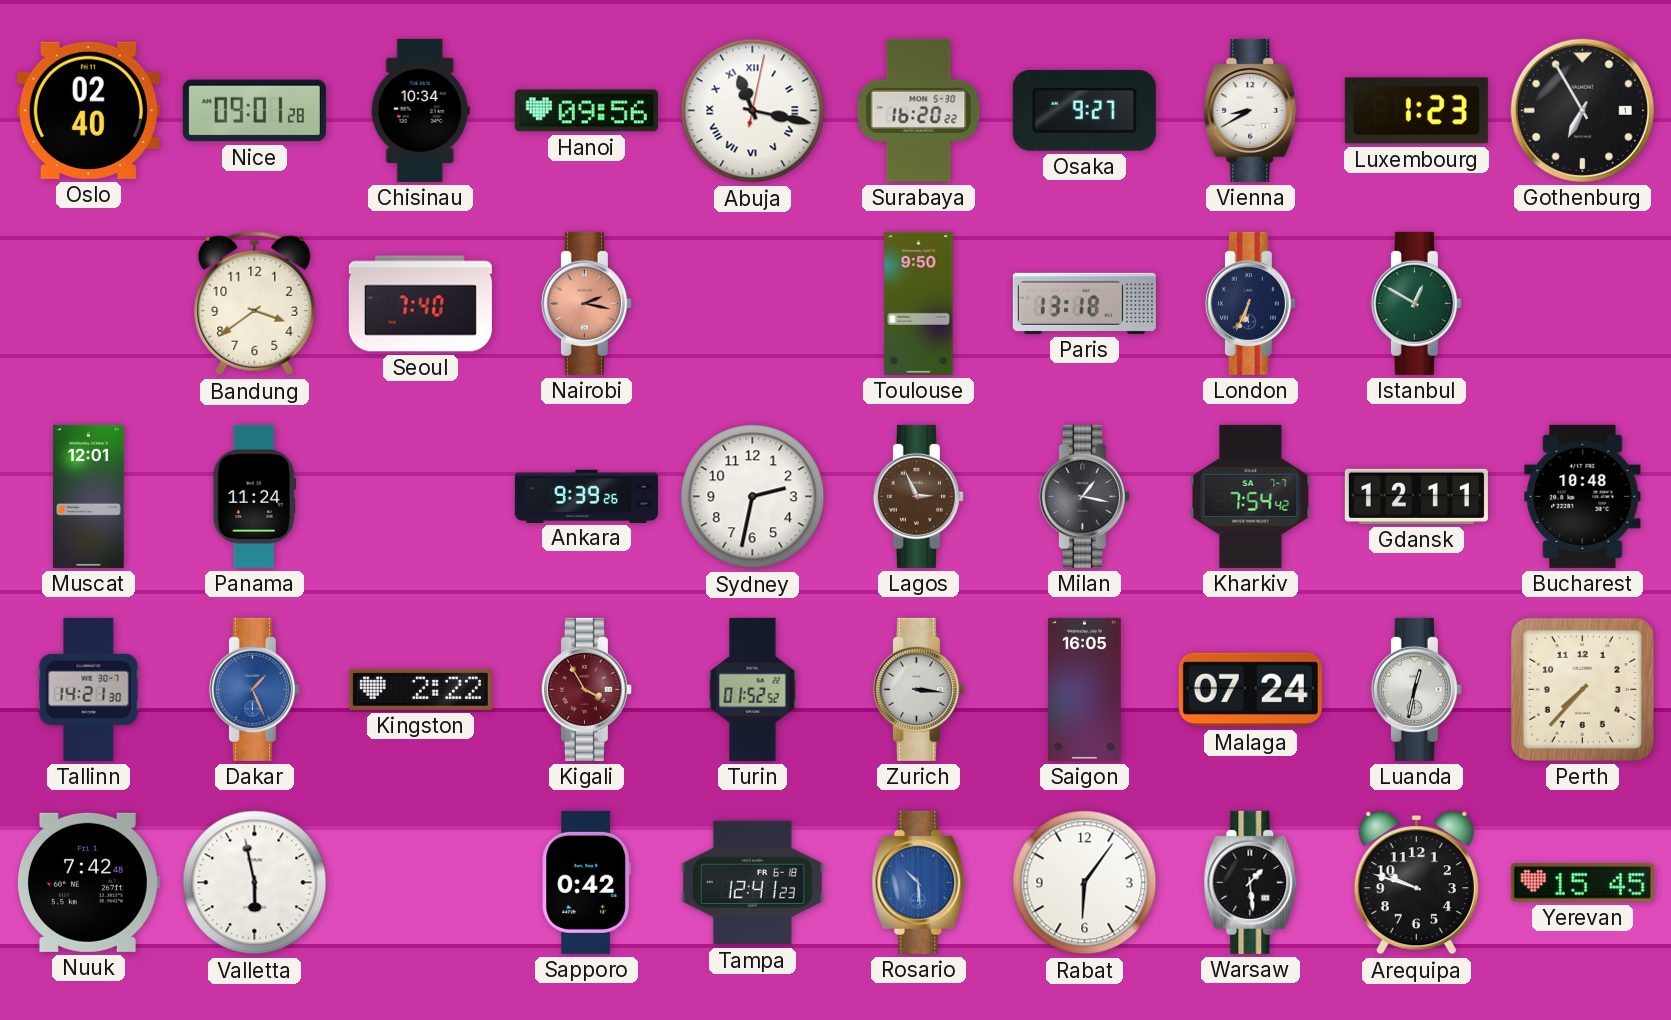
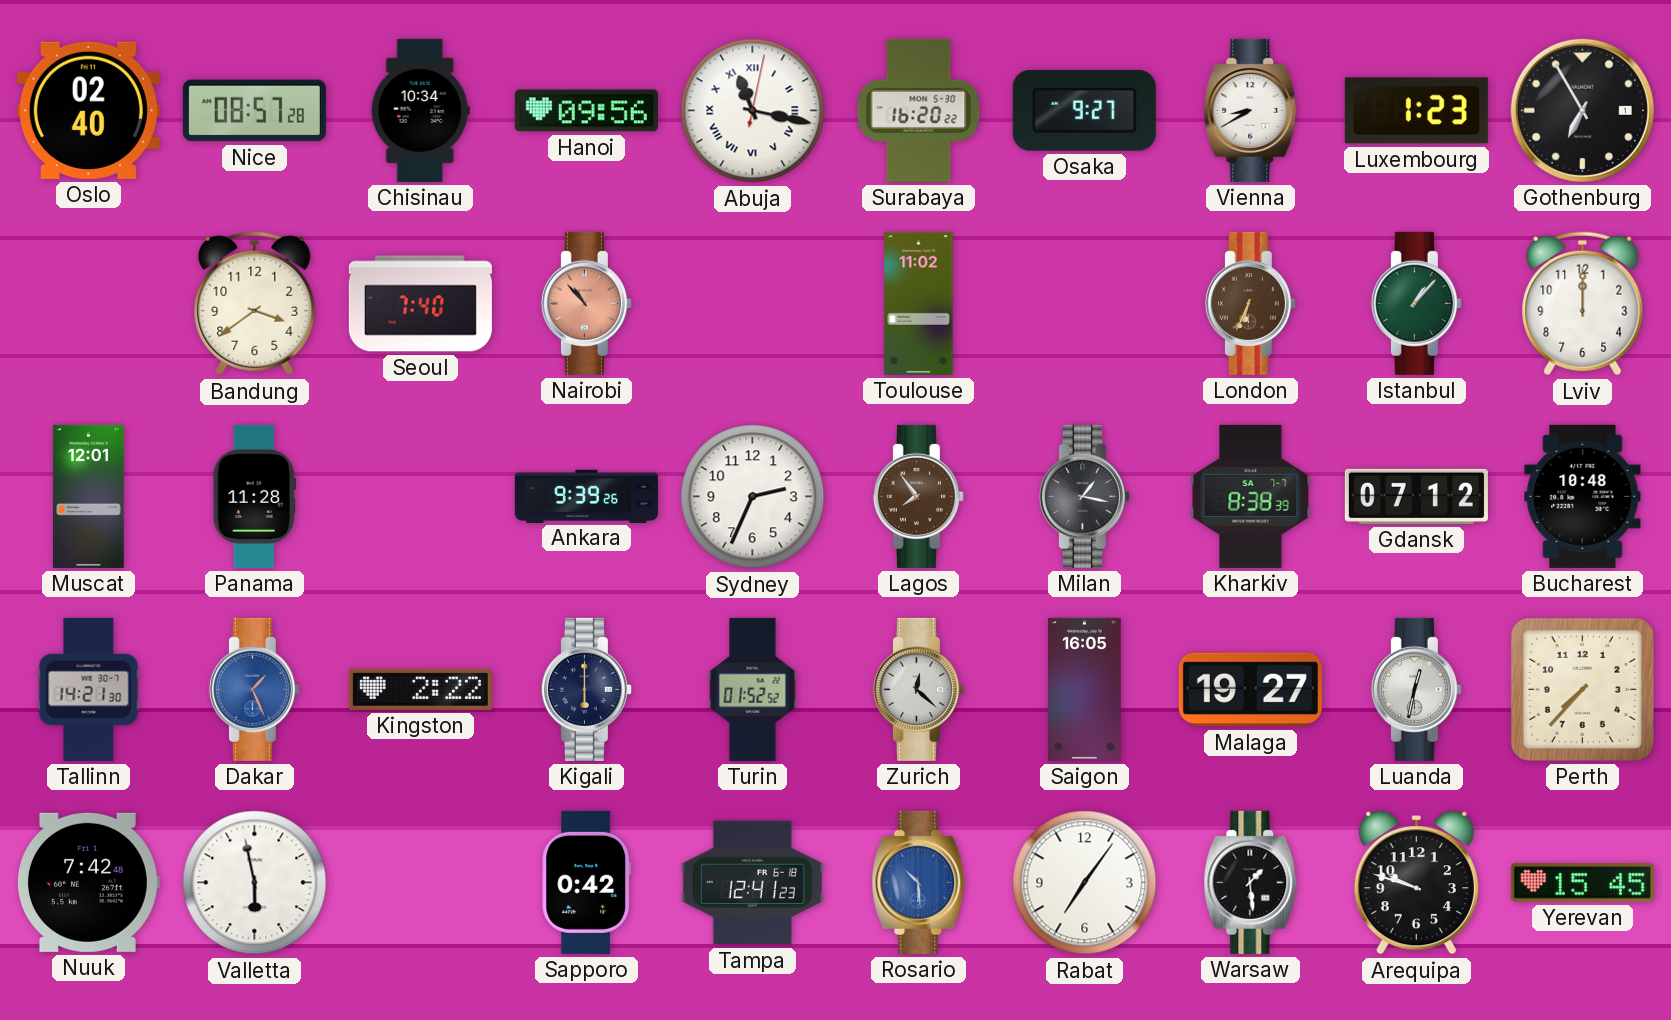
Nice: 09:01 -> 08:57 (254, 111)
Nairobi: 2:17 -> 10:53 (586, 303)
Toulouse: 9:50 -> 11:02 (919, 303)
Paris: 13:18 -> none (1084, 303)
London dial: navy -> brown (1250, 303)
Istanbul: 12:50 -> 1:07 (1416, 303)
Lviv: none -> 12:00 (1583, 304)
Panama: 11:24 -> 11:28 (254, 496)
Sydney: 2:32 -> 2:34 (753, 497)
Lagos: 2:56 -> 7:54 (918, 496)
Kharkiv: 7:54 -> 8:38 (1251, 496)
Gdansk: 12:11 -> 07:12 (1416, 496)
Kigali: 3:55 -> 6:00 (586, 689)
Kigali dial: burgundy -> navy (586, 689)
Zurich: 3:16 -> 12:22 (918, 689)
Malaga: 07:24 -> 19:27 (1250, 690)
Rabat: 6:06 -> 7:06 (1085, 883)
